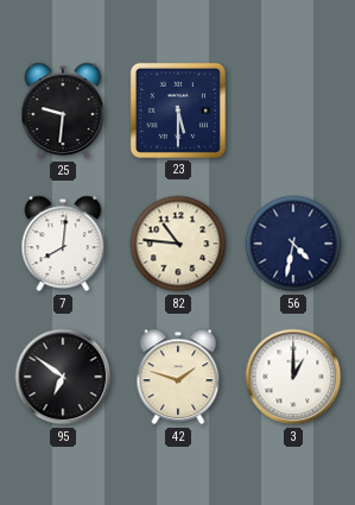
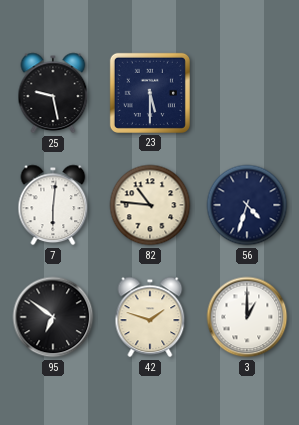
25: 9:31 -> 9:28 (53, 93)
7: 8:01 -> 6:01 (53, 205)
56: 4:32 -> 4:33 (247, 205)
